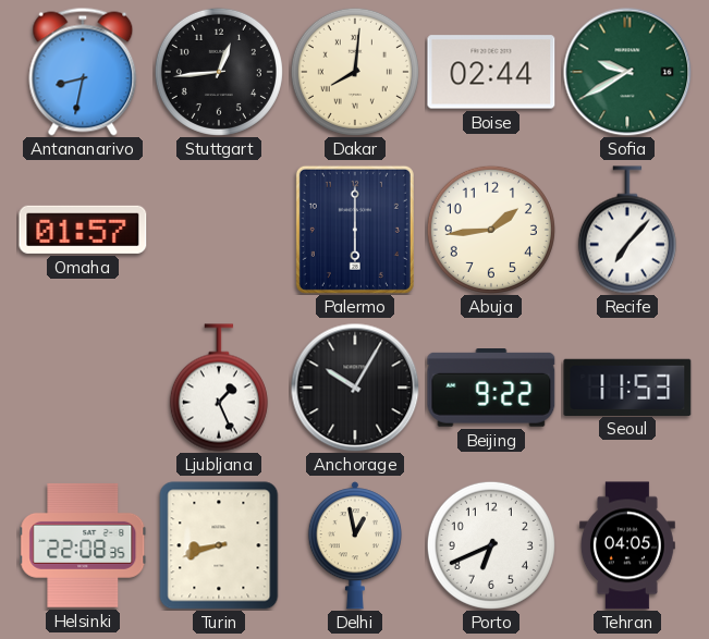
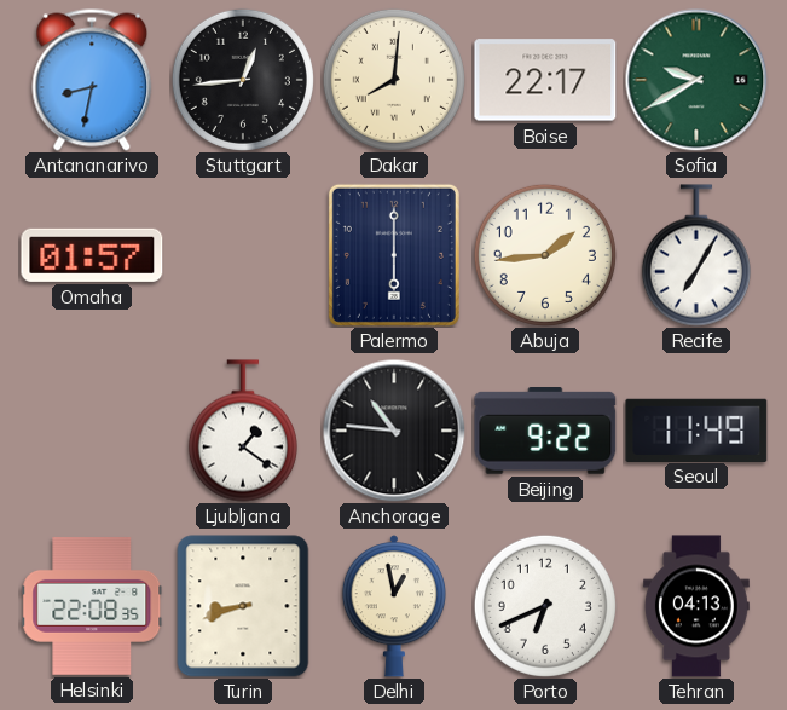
Boise: 02:44 -> 22:17 (545, 80)
Recife: 7:07 -> 7:05 (696, 255)
Ljubljana: 1:26 -> 1:21 (243, 431)
Anchorage: 10:05 -> 10:46 (394, 431)
Seoul: 11:53 -> 11:49 (696, 429)
Tehran: 04:05 -> 04:13 (696, 606)
